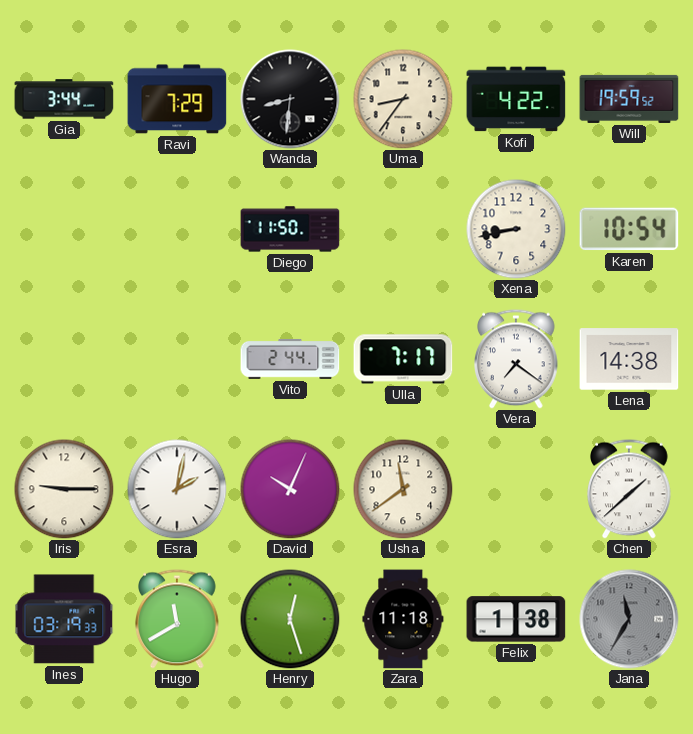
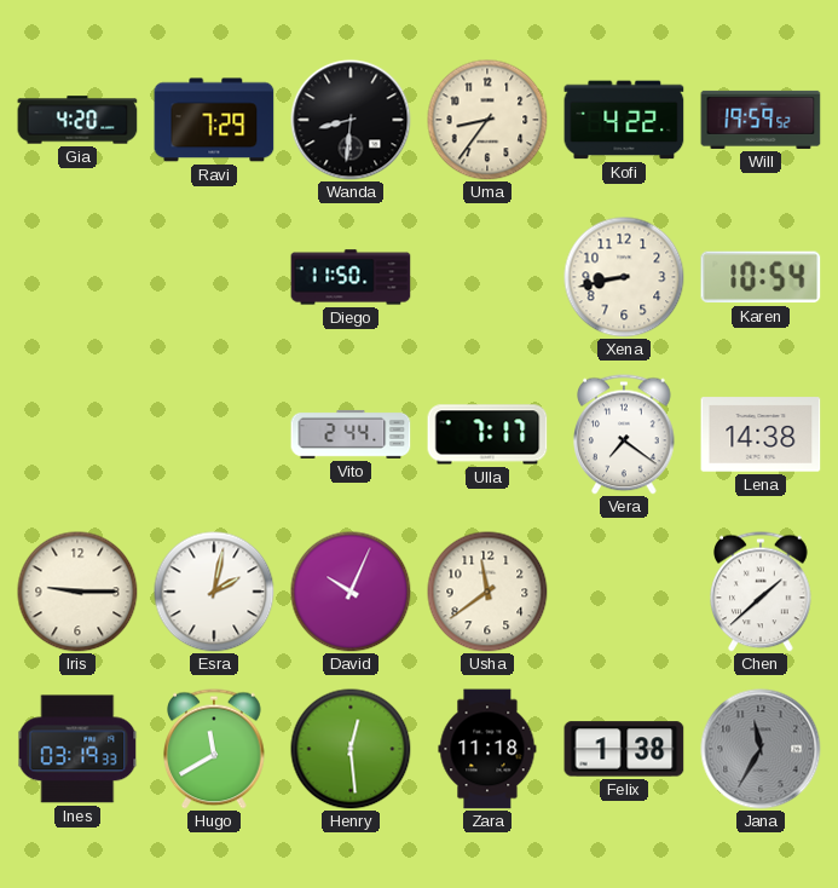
Gia: 3:44 -> 4:20 (77, 120)
Henry: 12:27 -> 12:29 (351, 749)
